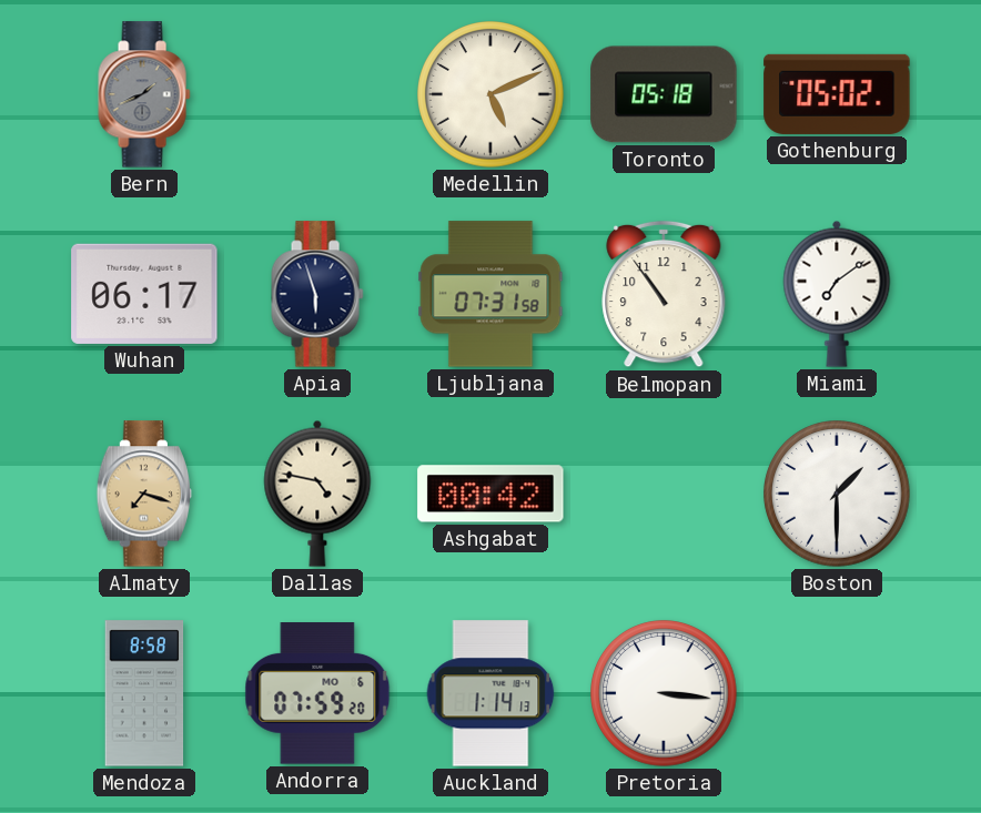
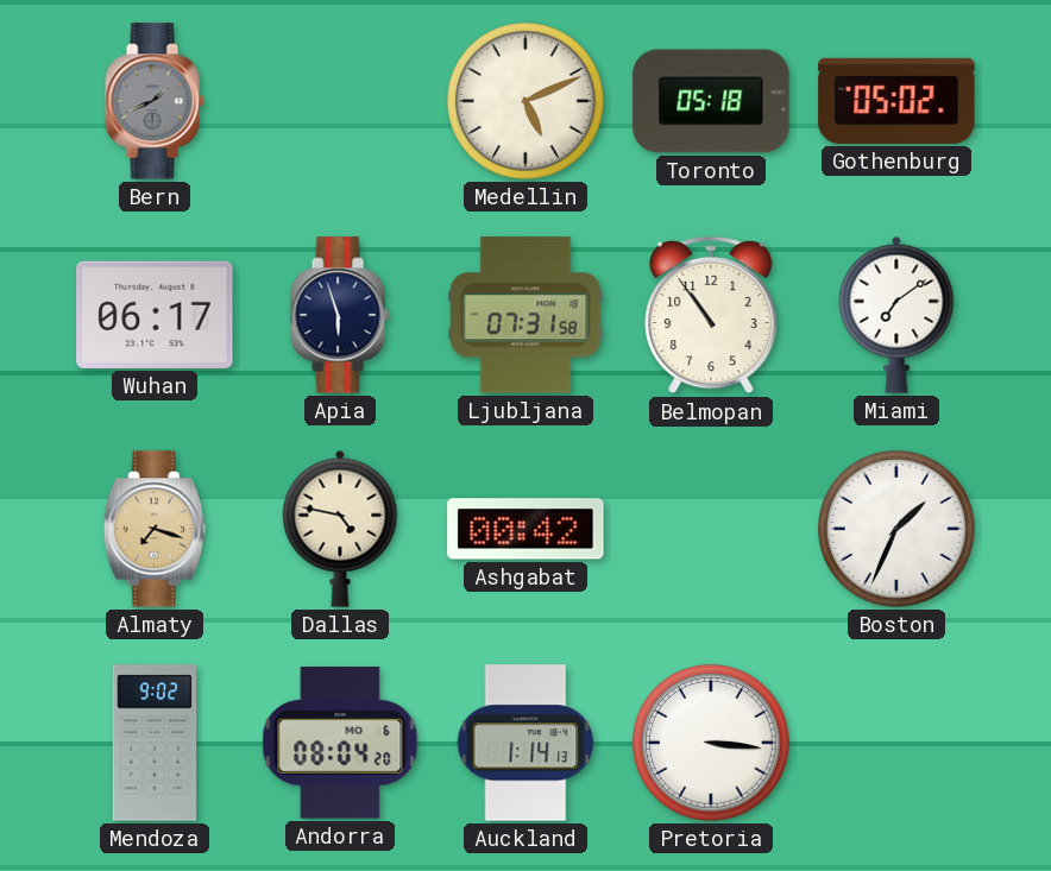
Boston: 1:30 -> 1:34 (896, 529)
Mendoza: 8:58 -> 9:02 (155, 743)
Andorra: 07:59 -> 08:04 (340, 743)
